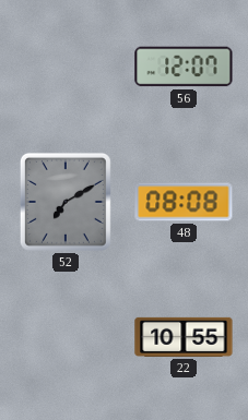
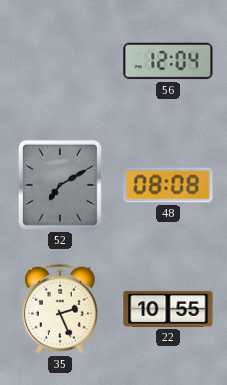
56: 12:07 -> 12:04 (168, 61)
35: none -> 2:26 (61, 309)
